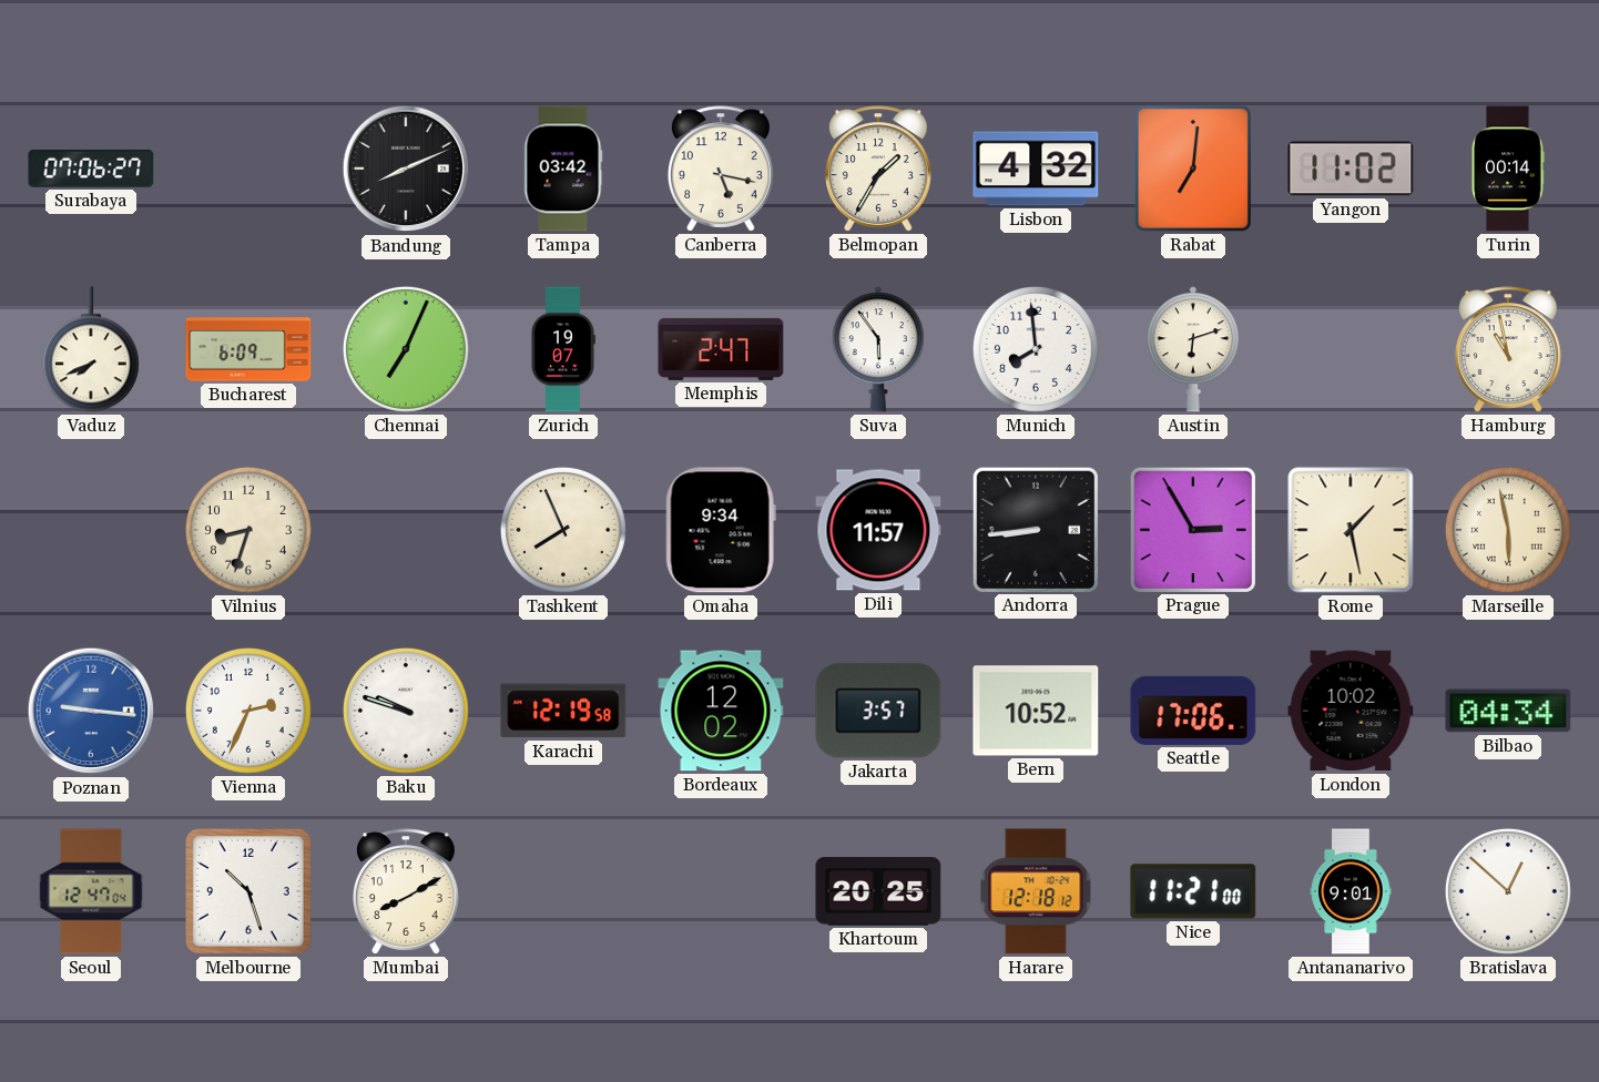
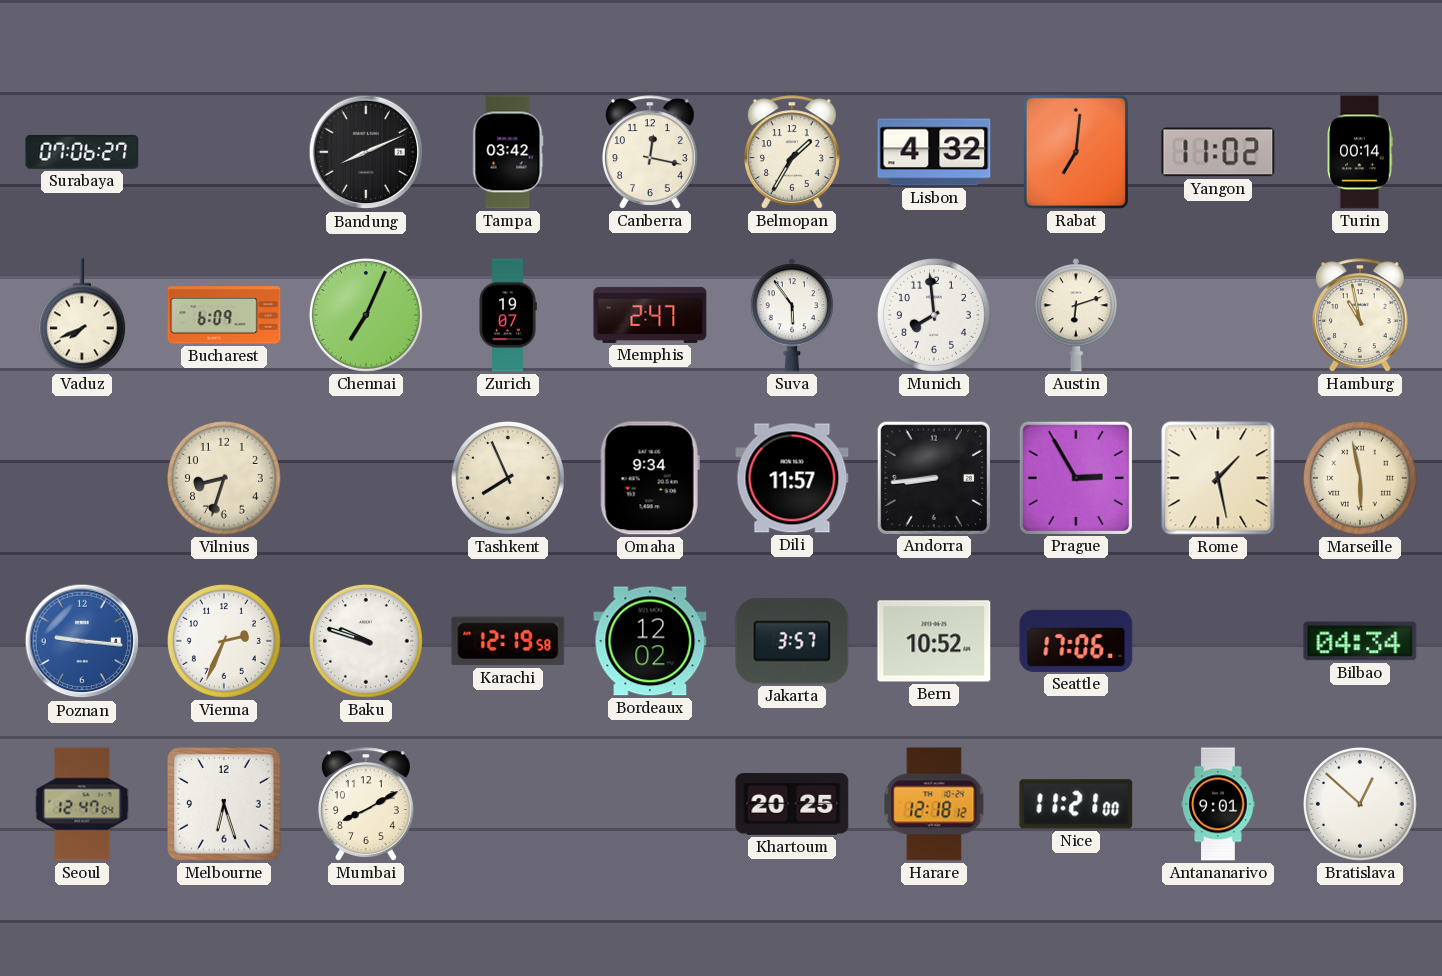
Canberra: 5:17 -> 12:17 (650, 152)
London: 10:02 -> none (1351, 711)
Melbourne: 10:27 -> 6:27 (225, 805)
